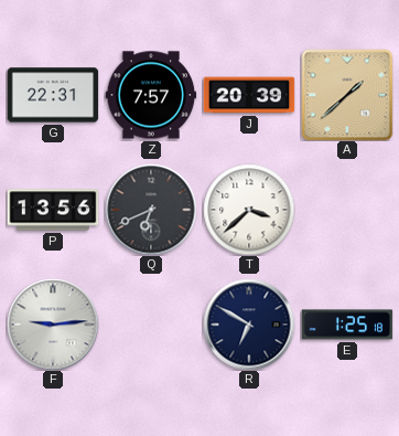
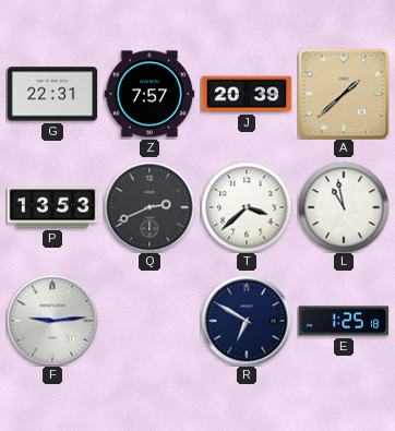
P: 13:56 -> 13:53 (52, 207)
Q: 6:41 -> 2:41 (149, 207)
L: none -> 10:58 (344, 207)
